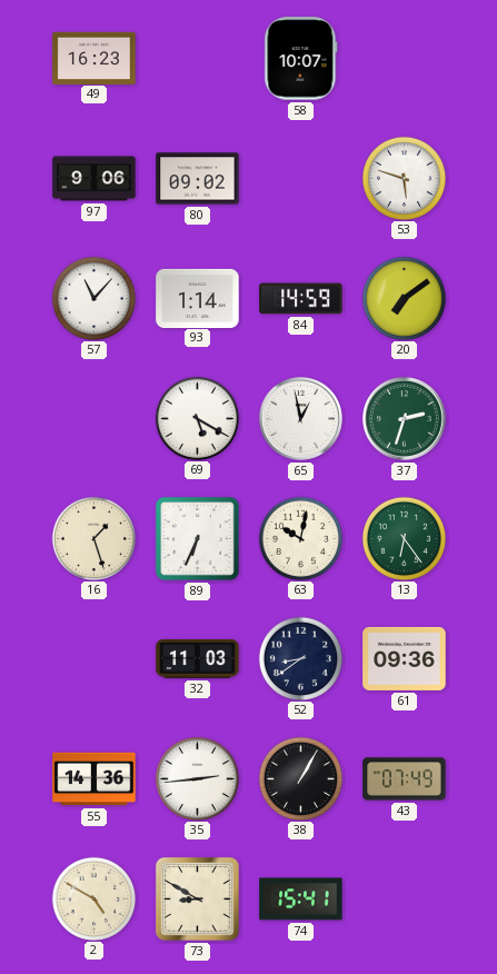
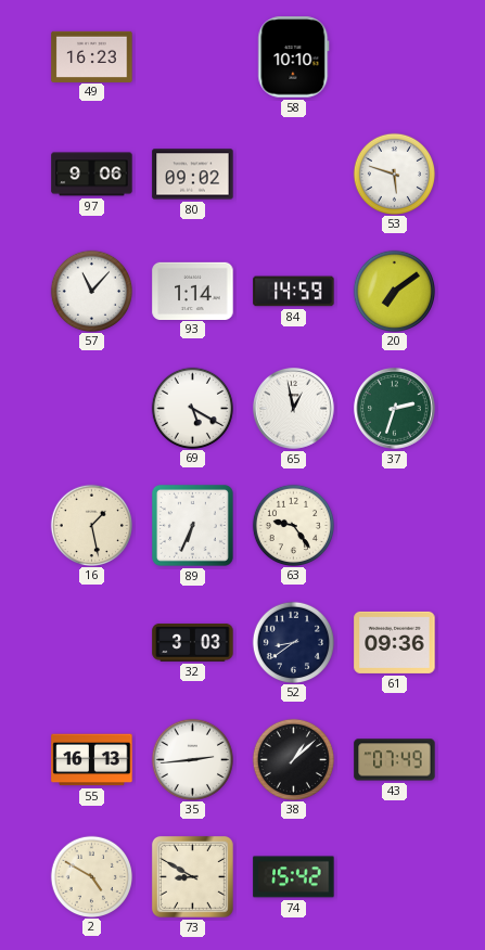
58: 10:07 -> 10:10 (294, 57)
16: 1:27 -> 1:28 (91, 525)
63: 10:02 -> 9:24 (293, 525)
13: 6:24 -> none (404, 538)
32: 11:03 -> 3:03 (193, 642)
55: 14:36 -> 16:13 (92, 760)
38: 1:05 -> 1:08 (293, 759)
74: 15:41 -> 15:42 (294, 877)
